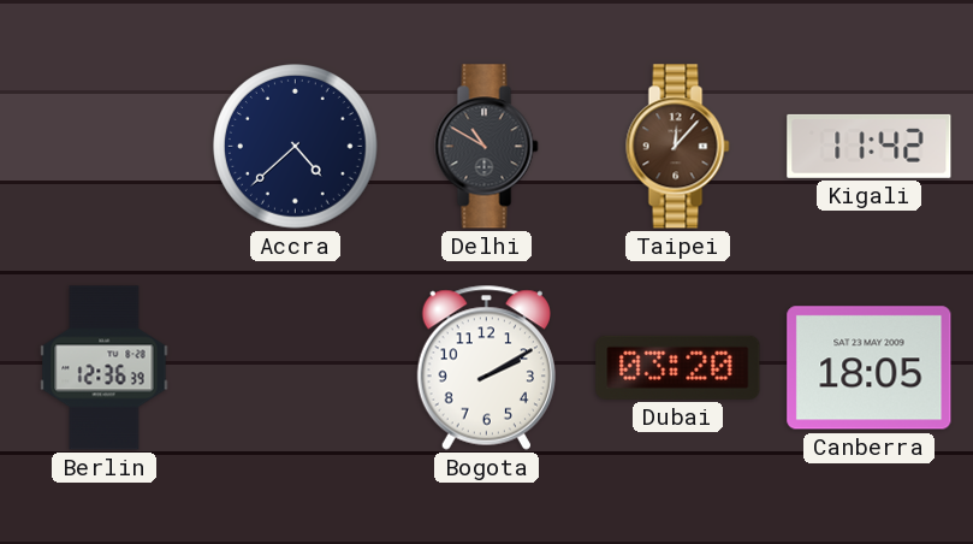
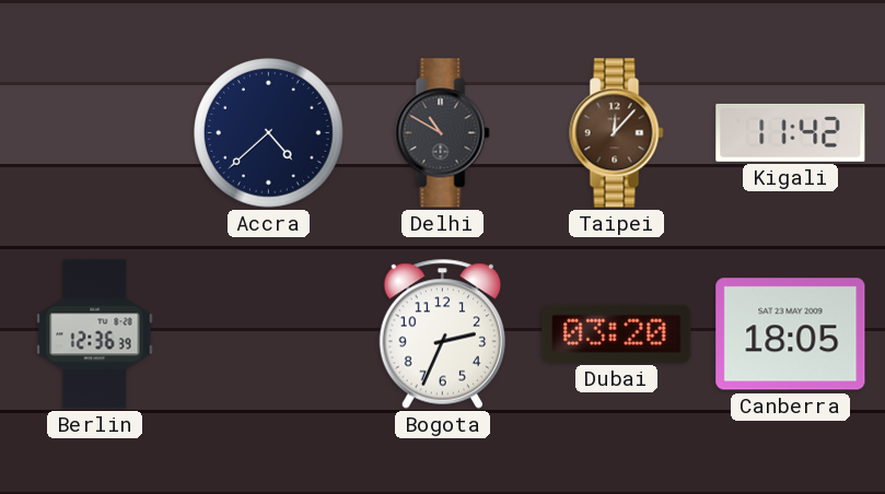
Bogota: 2:10 -> 2:34 (442, 333)
